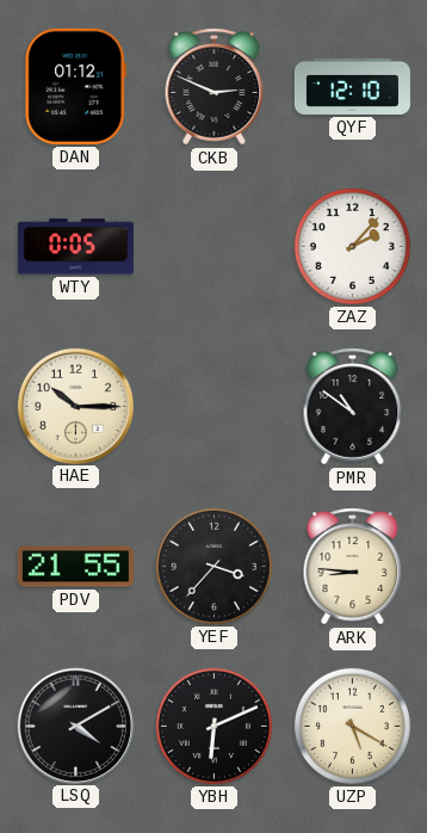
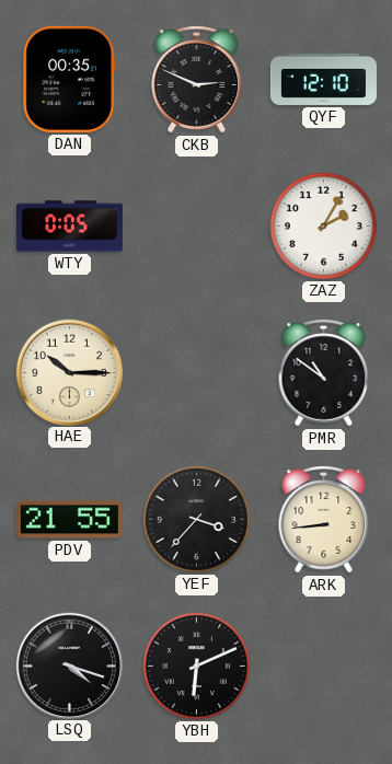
DAN: 01:12 -> 00:35 (70, 79)
ZAZ: 2:07 -> 2:05 (323, 225)
ARK: 8:46 -> 8:44 (324, 520)
LSQ: 4:10 -> 4:18 (69, 665)
UZP: 5:20 -> none (352, 726)
